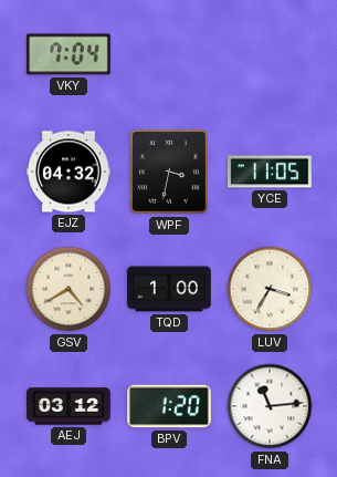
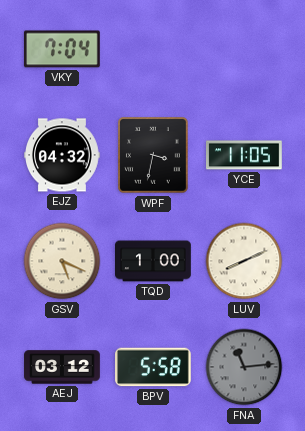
GSV: 4:40 -> 5:19 (62, 261)
LUV: 3:35 -> 8:11 (244, 261)
BPV: 1:20 -> 5:58 (154, 367)
FNA dial: white -> grey (244, 367)
